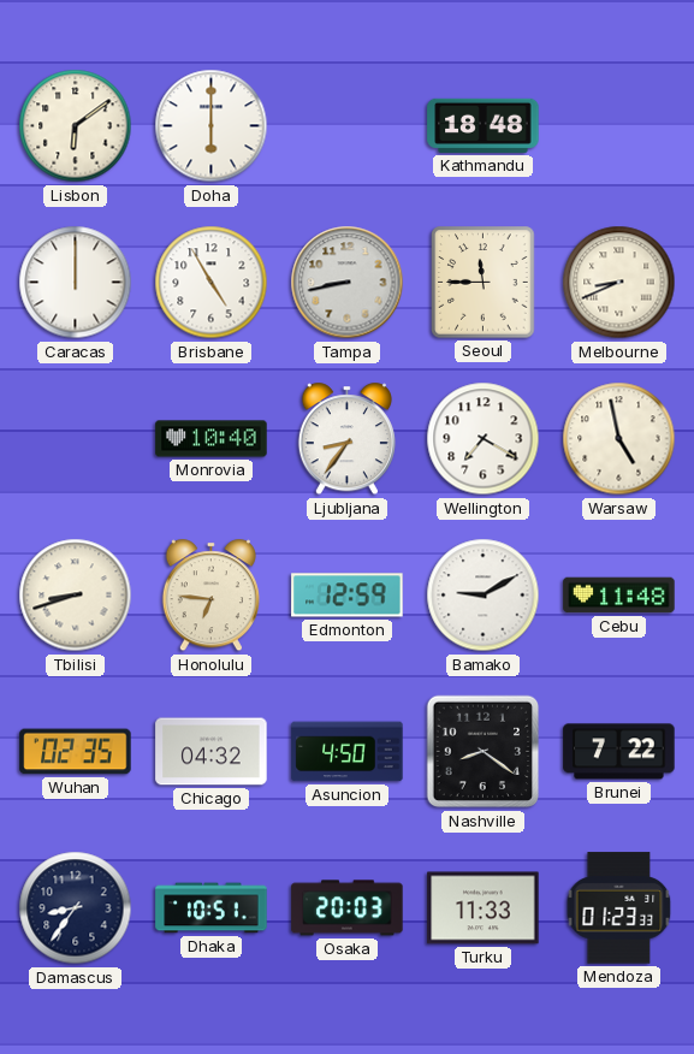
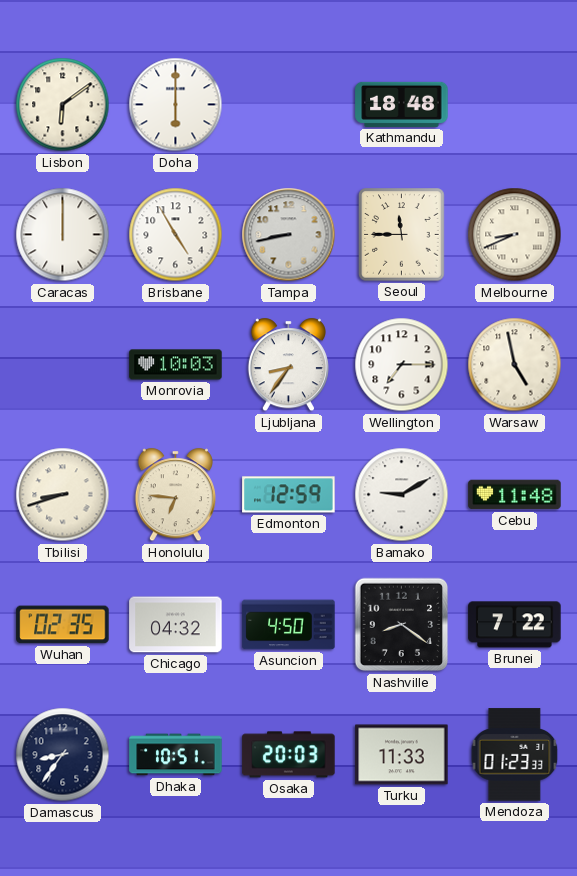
Monrovia: 10:40 -> 10:03 (176, 365)
Wellington: 7:20 -> 7:15 (402, 365)
